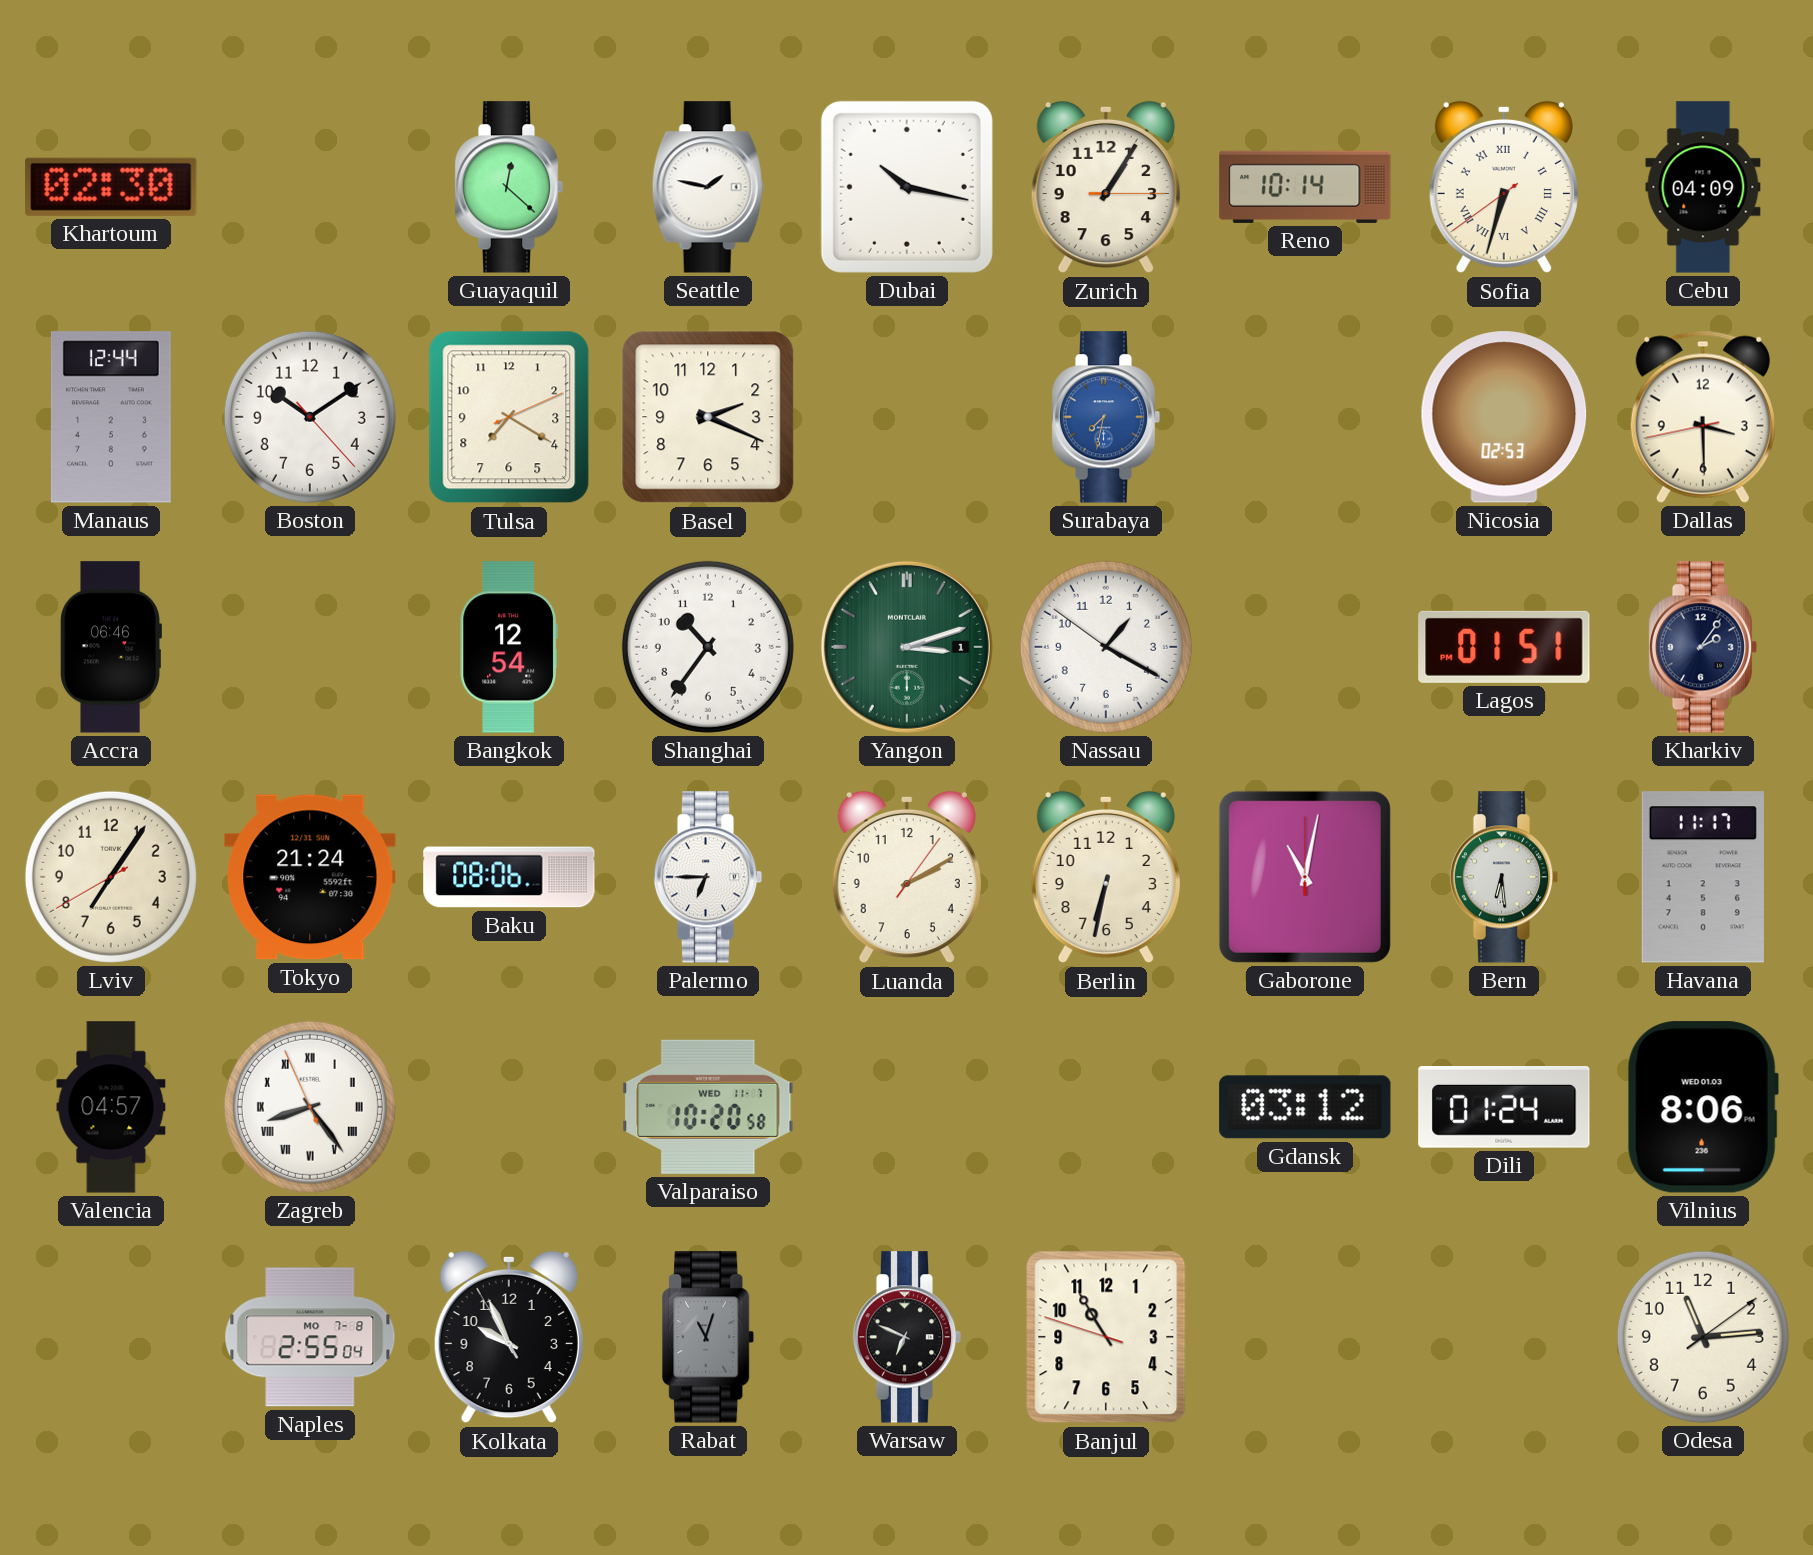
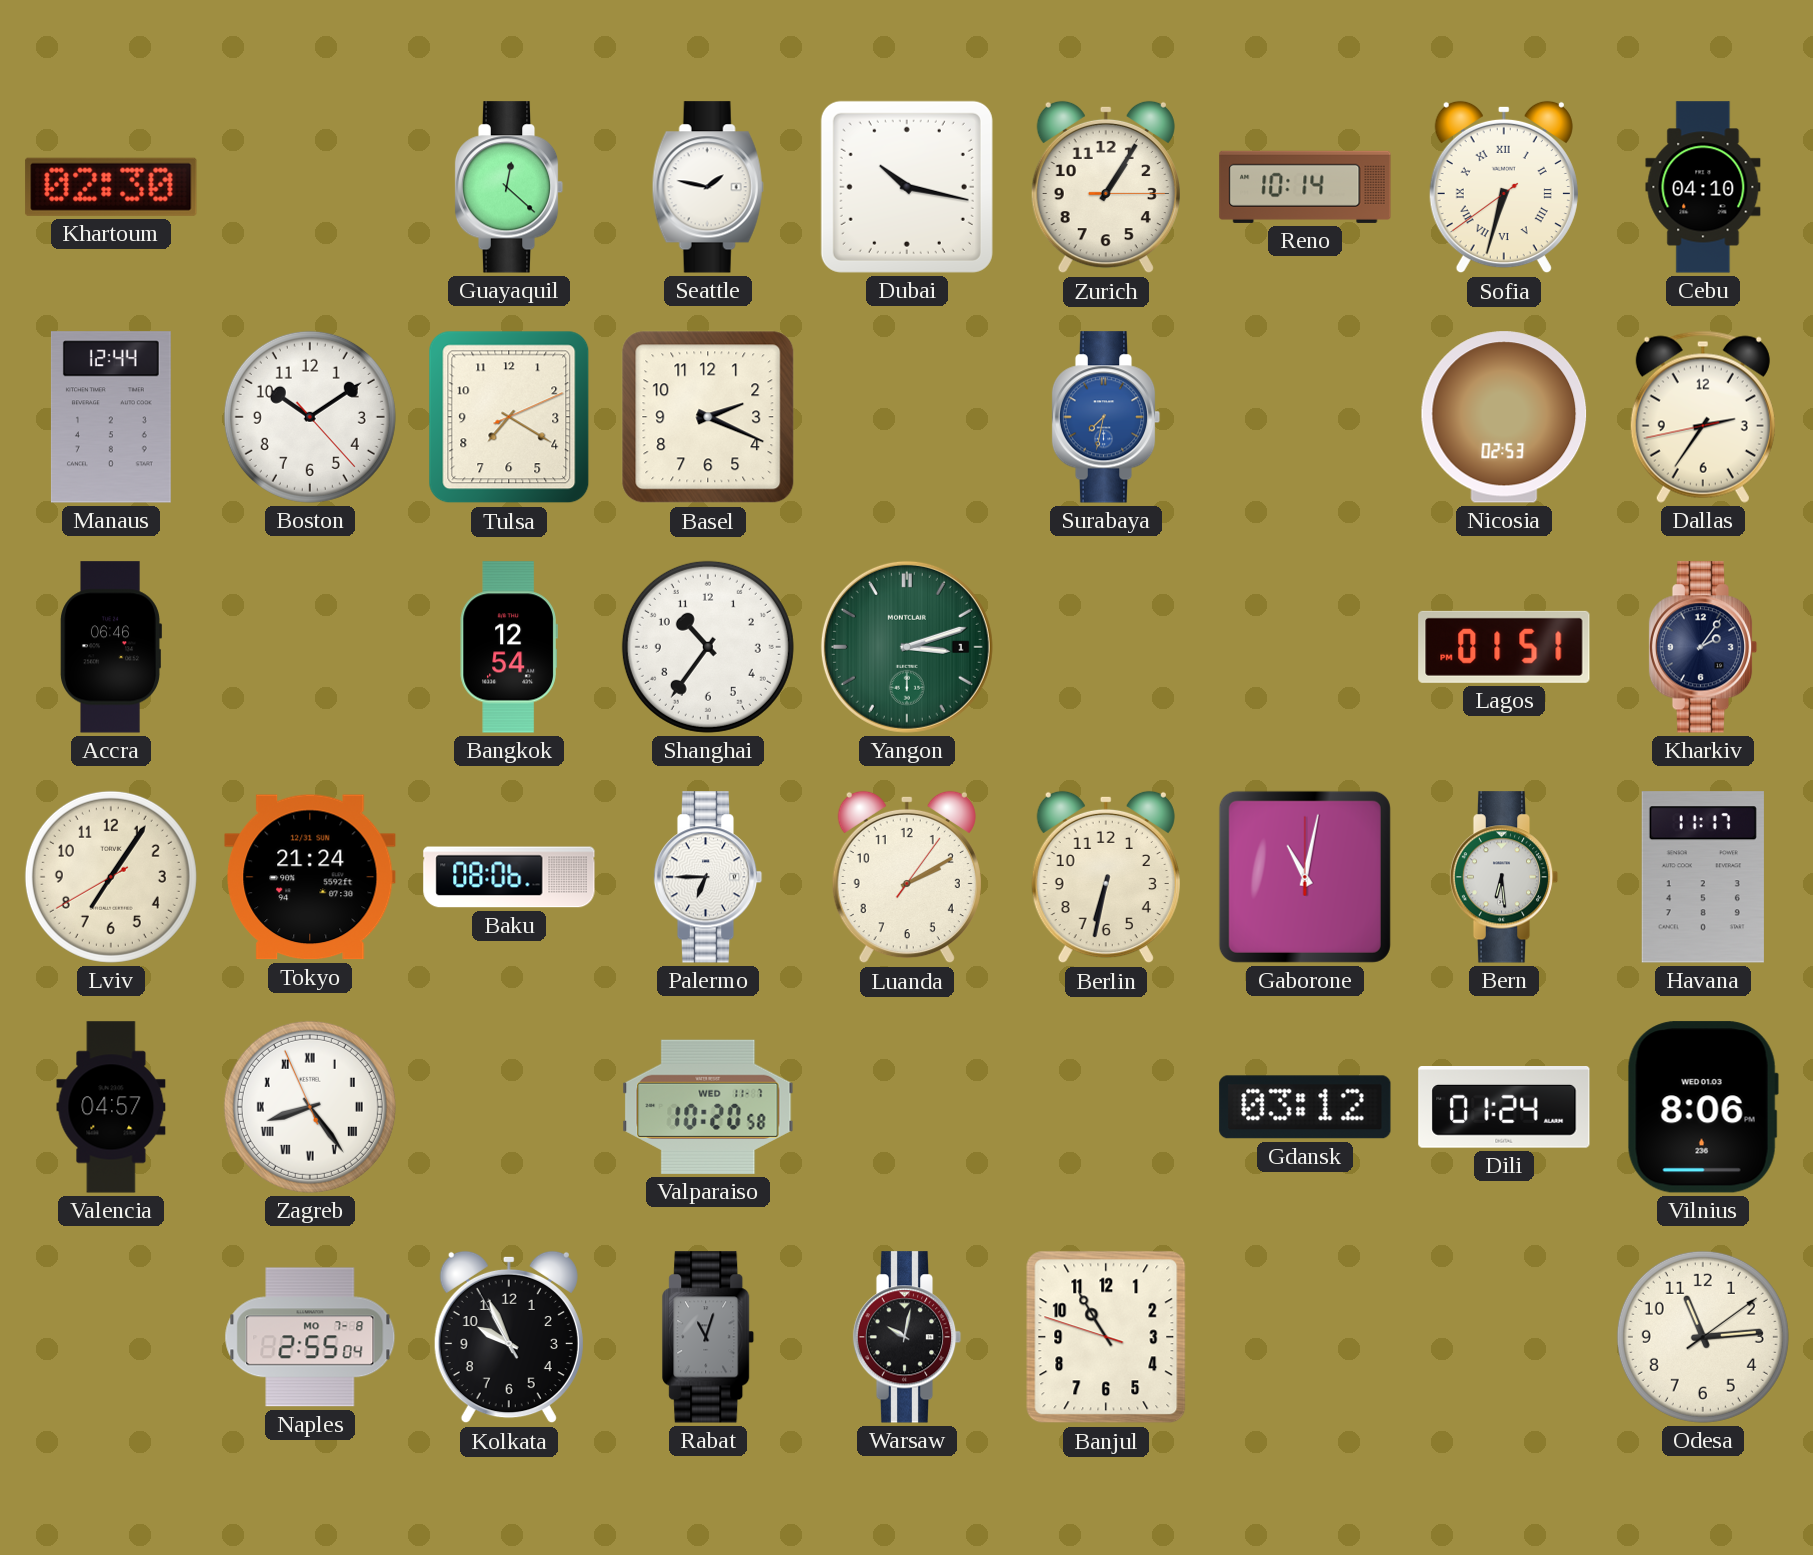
Cebu: 04:09 -> 04:10 (1703, 187)
Dallas: 3:29 -> 2:35 (1703, 417)
Nassau: 1:19 -> none (1106, 647)
Warsaw: 6:49 -> 10:02 (907, 1337)
